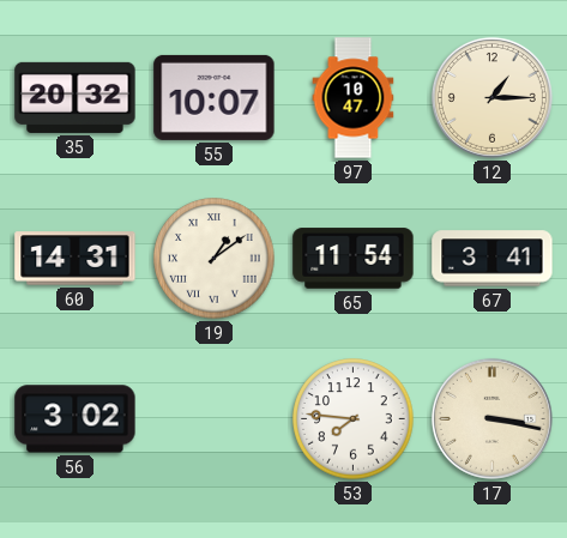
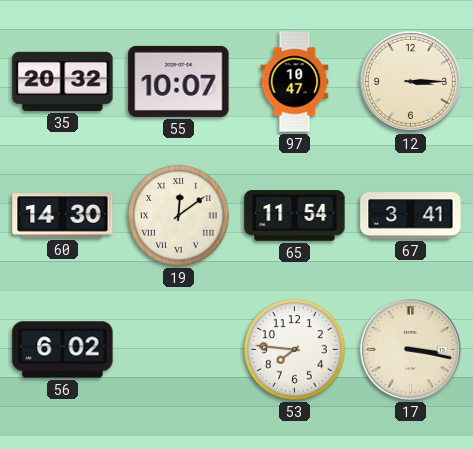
12: 1:15 -> 3:15 (410, 81)
60: 14:31 -> 14:30 (63, 216)
19: 1:09 -> 12:09 (179, 216)
56: 3:02 -> 6:02 (63, 350)
